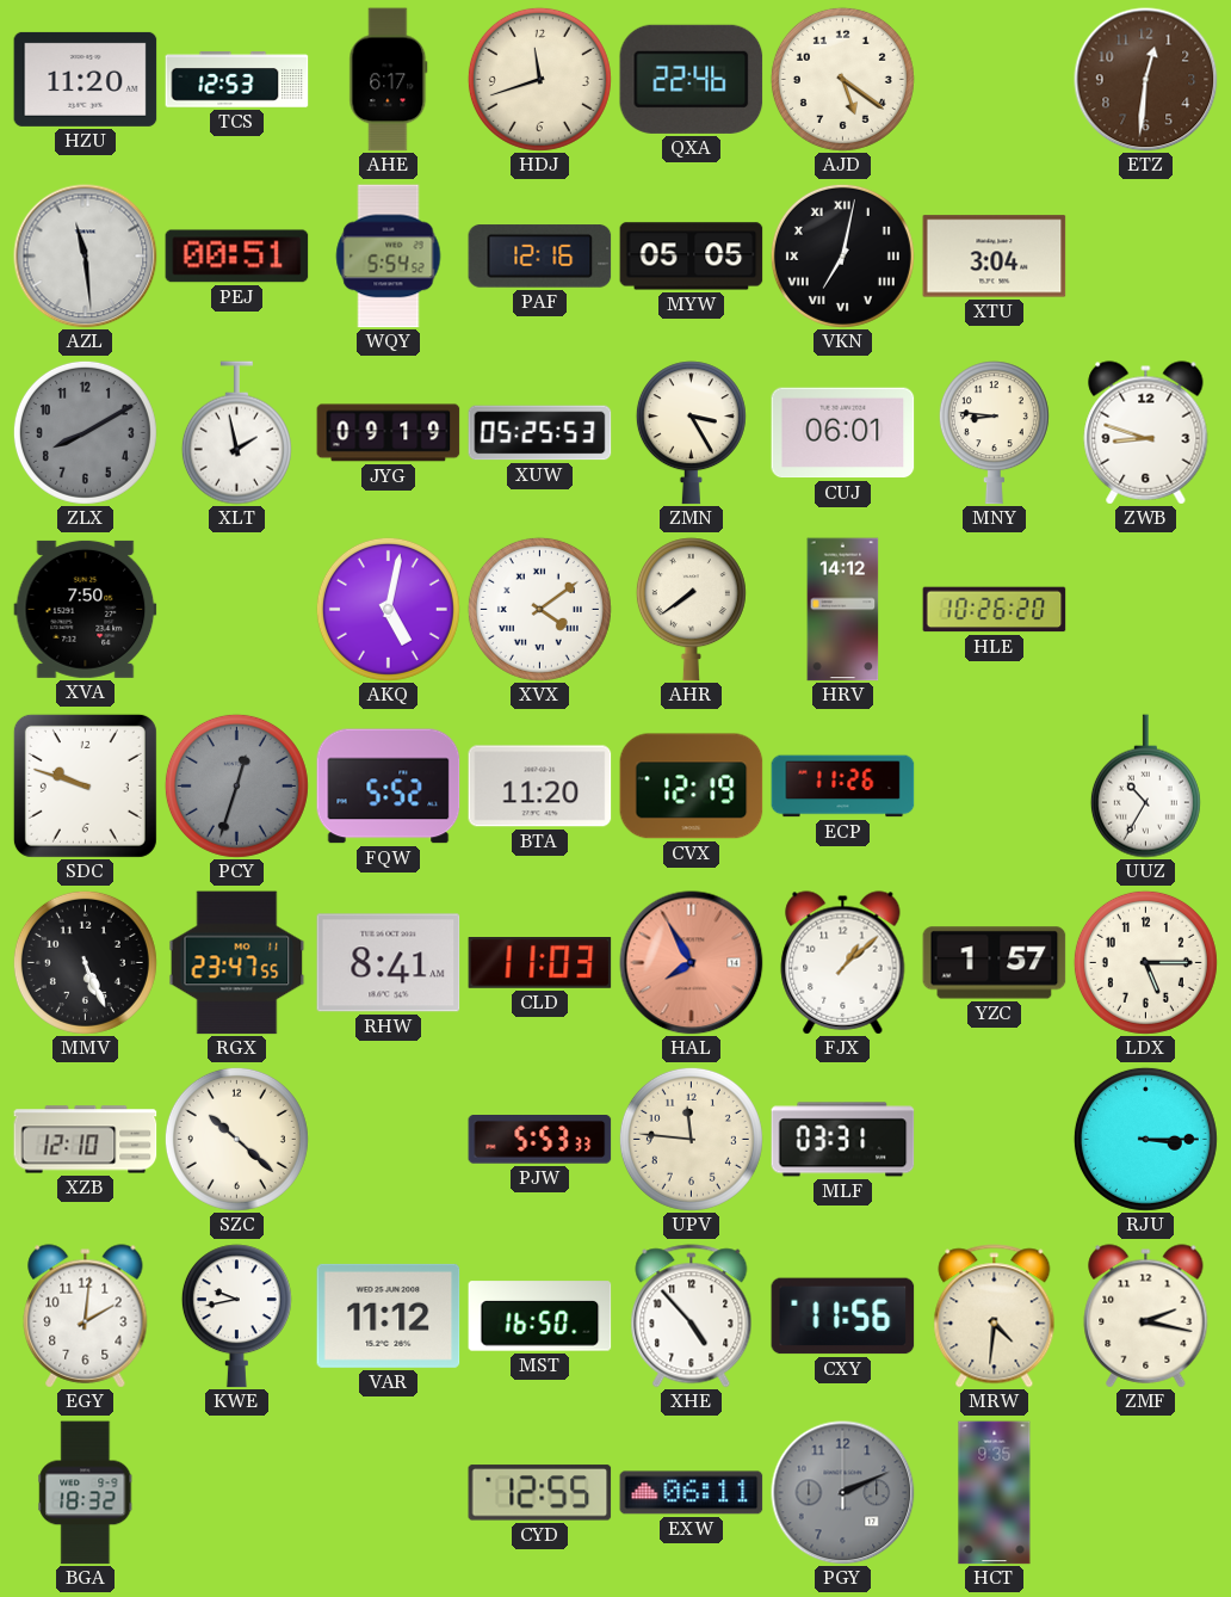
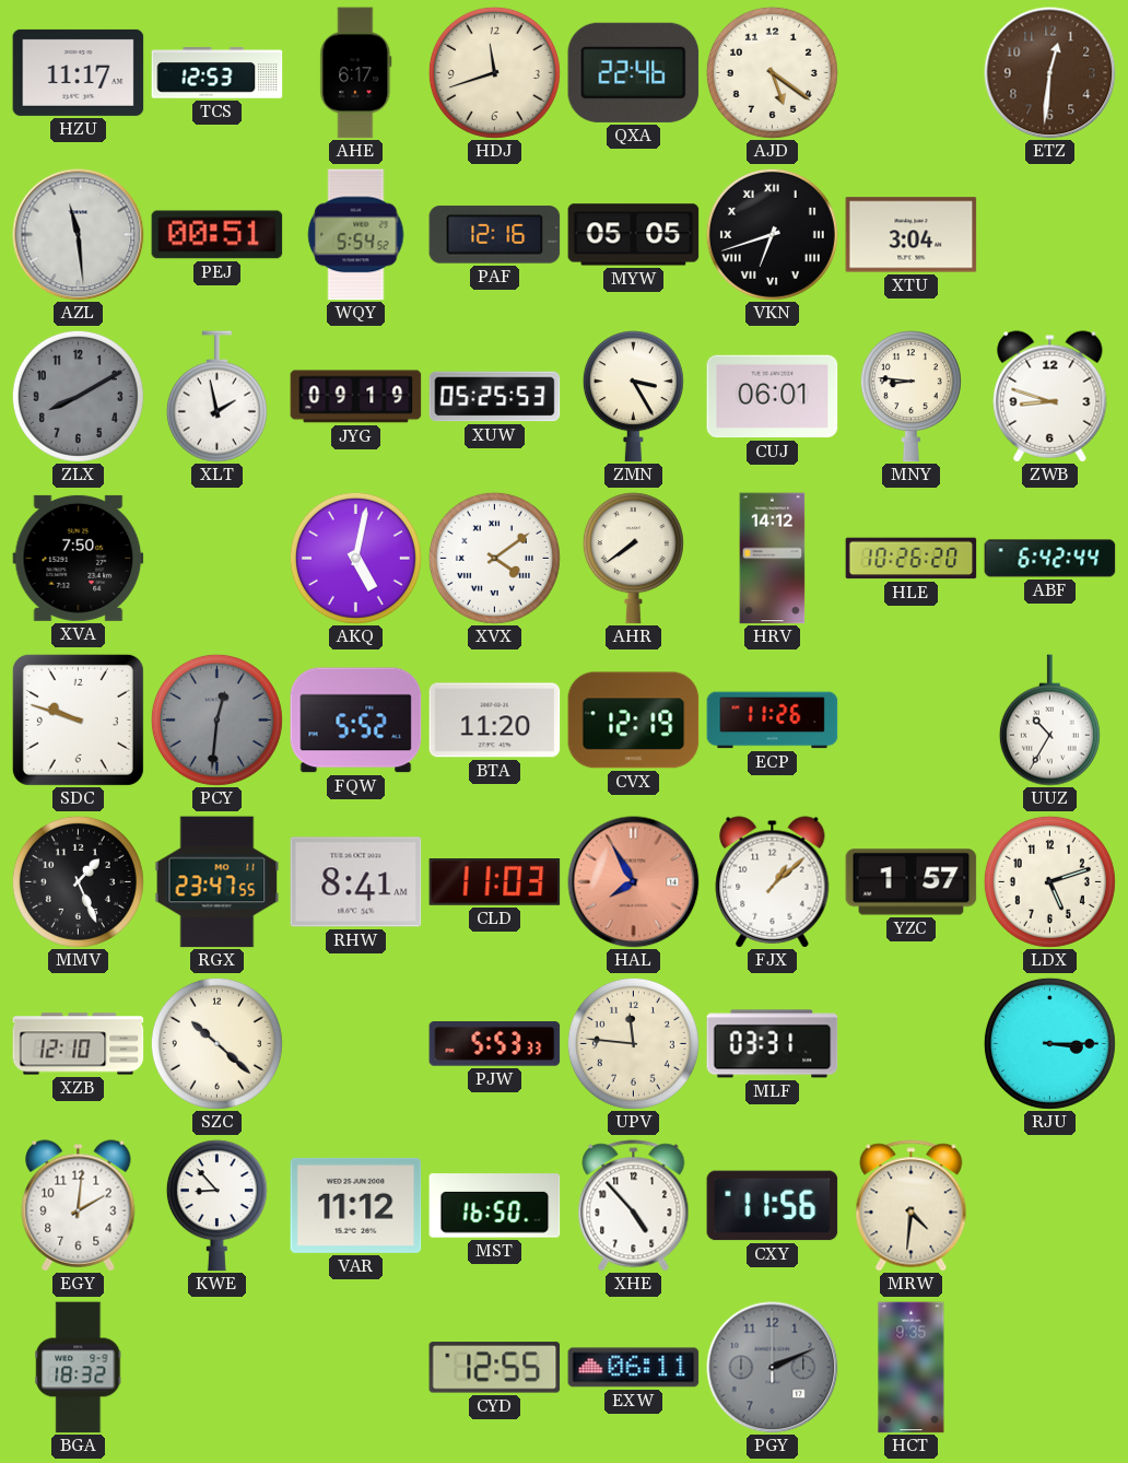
HZU: 11:20 -> 11:17 (79, 72)
VKN: 7:02 -> 6:42 (772, 234)
ABF: none -> 6:42 (1050, 559)
PCY: 12:33 -> 12:31 (216, 719)
MMV: 5:26 -> 1:26 (78, 881)
LDX: 5:15 -> 5:12 (1049, 881)
KWE: 9:43 -> 8:53 (216, 1206)
ZMF: 2:17 -> none (1146, 1317)
